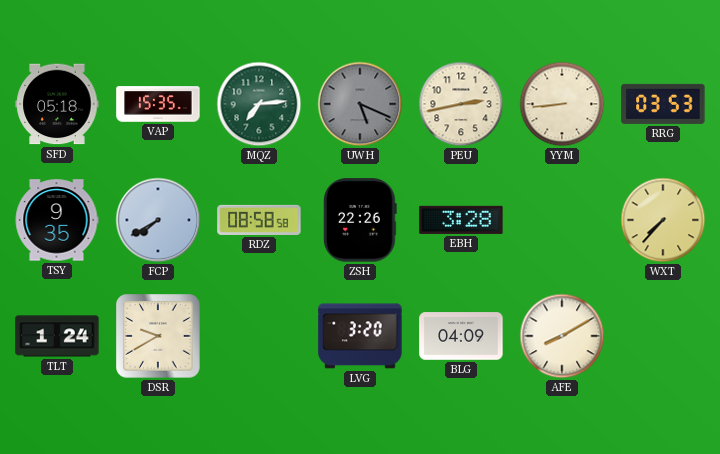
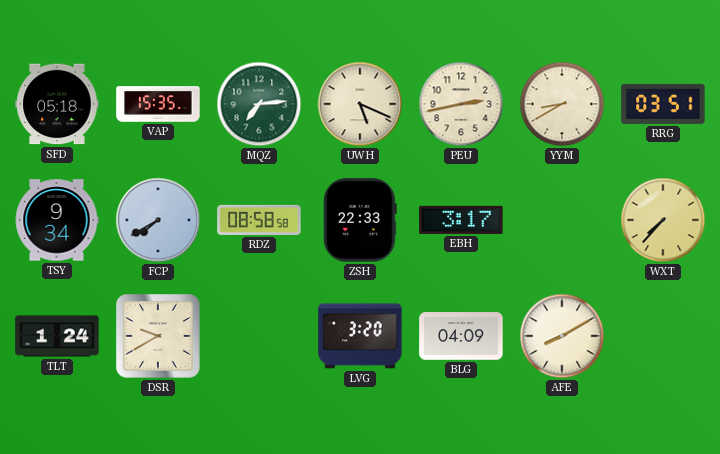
UWH dial: grey -> cream (360, 104)
YYM: 8:44 -> 8:40 (562, 104)
RRG: 03:53 -> 03:51 (663, 104)
TSY: 9:35 -> 9:34 (57, 220)
ZSH: 22:26 -> 22:33 (361, 220)
EBH: 3:28 -> 3:17 (461, 220)
